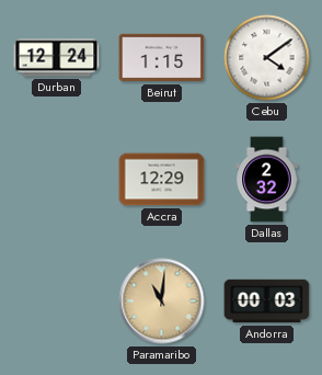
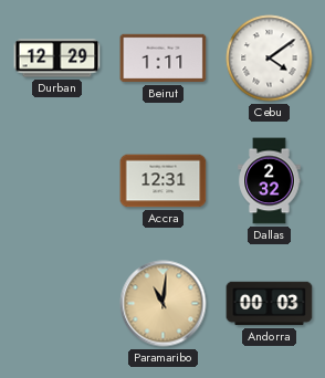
Durban: 12:24 -> 12:29 (57, 59)
Beirut: 1:15 -> 1:11 (164, 59)
Accra: 12:29 -> 12:31 (164, 181)
